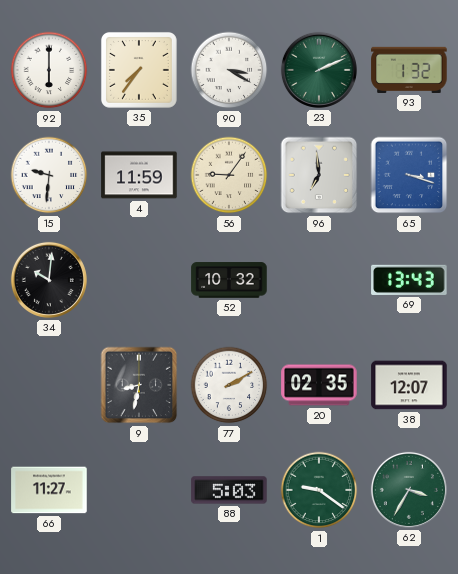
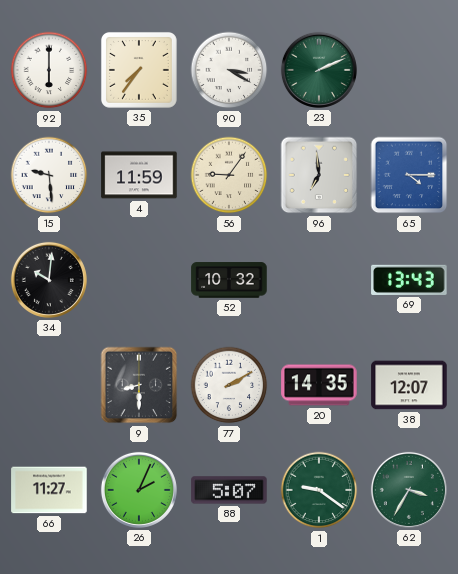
93: 1:32 -> none (409, 70)
15: 9:31 -> 9:29 (49, 175)
65: 3:18 -> 4:15 (409, 175)
9: 8:32 -> 8:30 (139, 385)
20: 02:35 -> 14:35 (319, 385)
26: none -> 2:04 (139, 490)
88: 5:03 -> 5:07 (229, 490)
